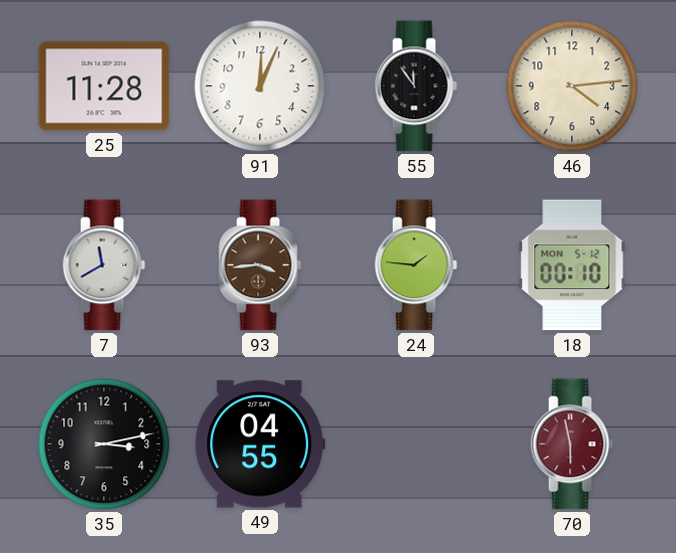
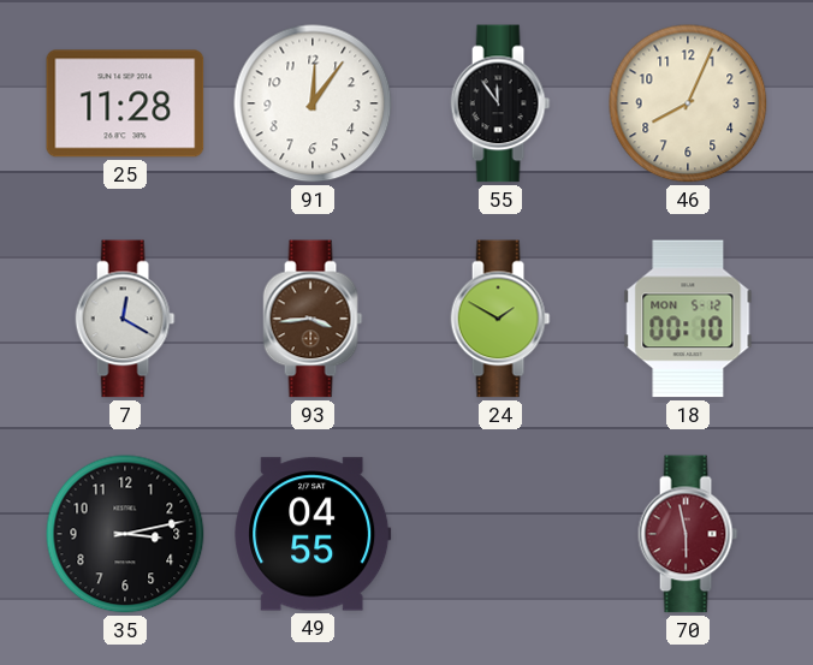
91: 12:04 -> 12:06 (313, 103)
46: 4:14 -> 8:04 (688, 103)
7: 11:40 -> 12:20 (125, 319)
24: 1:46 -> 1:50 (500, 319)
